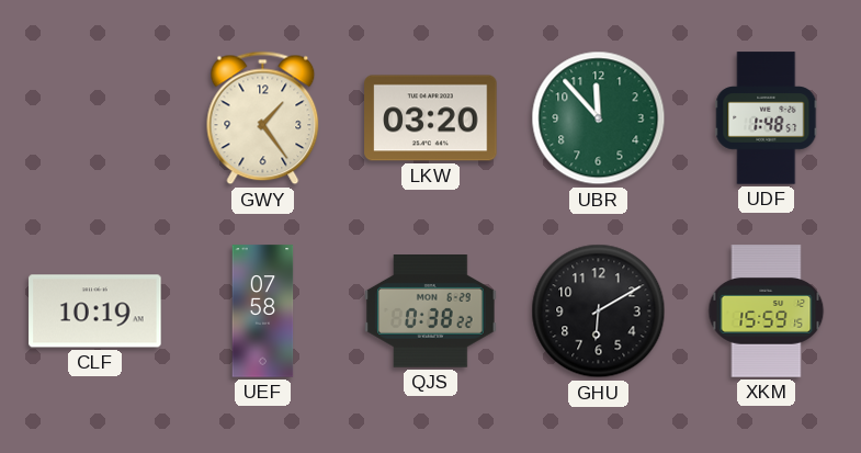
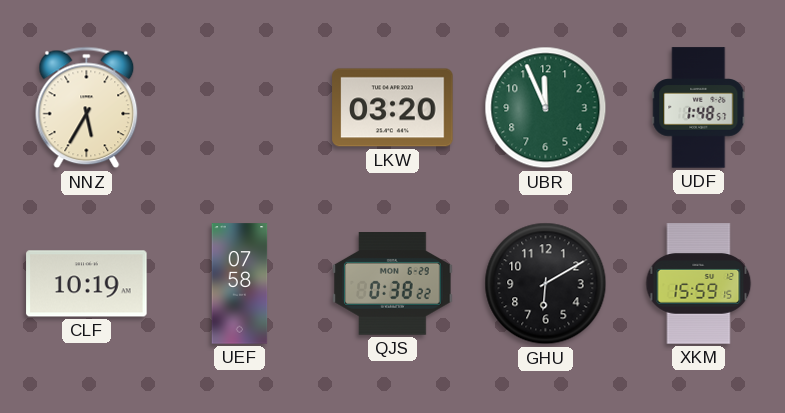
NNZ: none -> 5:35 (87, 108)
GWY: 1:24 -> none (263, 118)
UBR: 11:53 -> 11:56 (546, 108)
